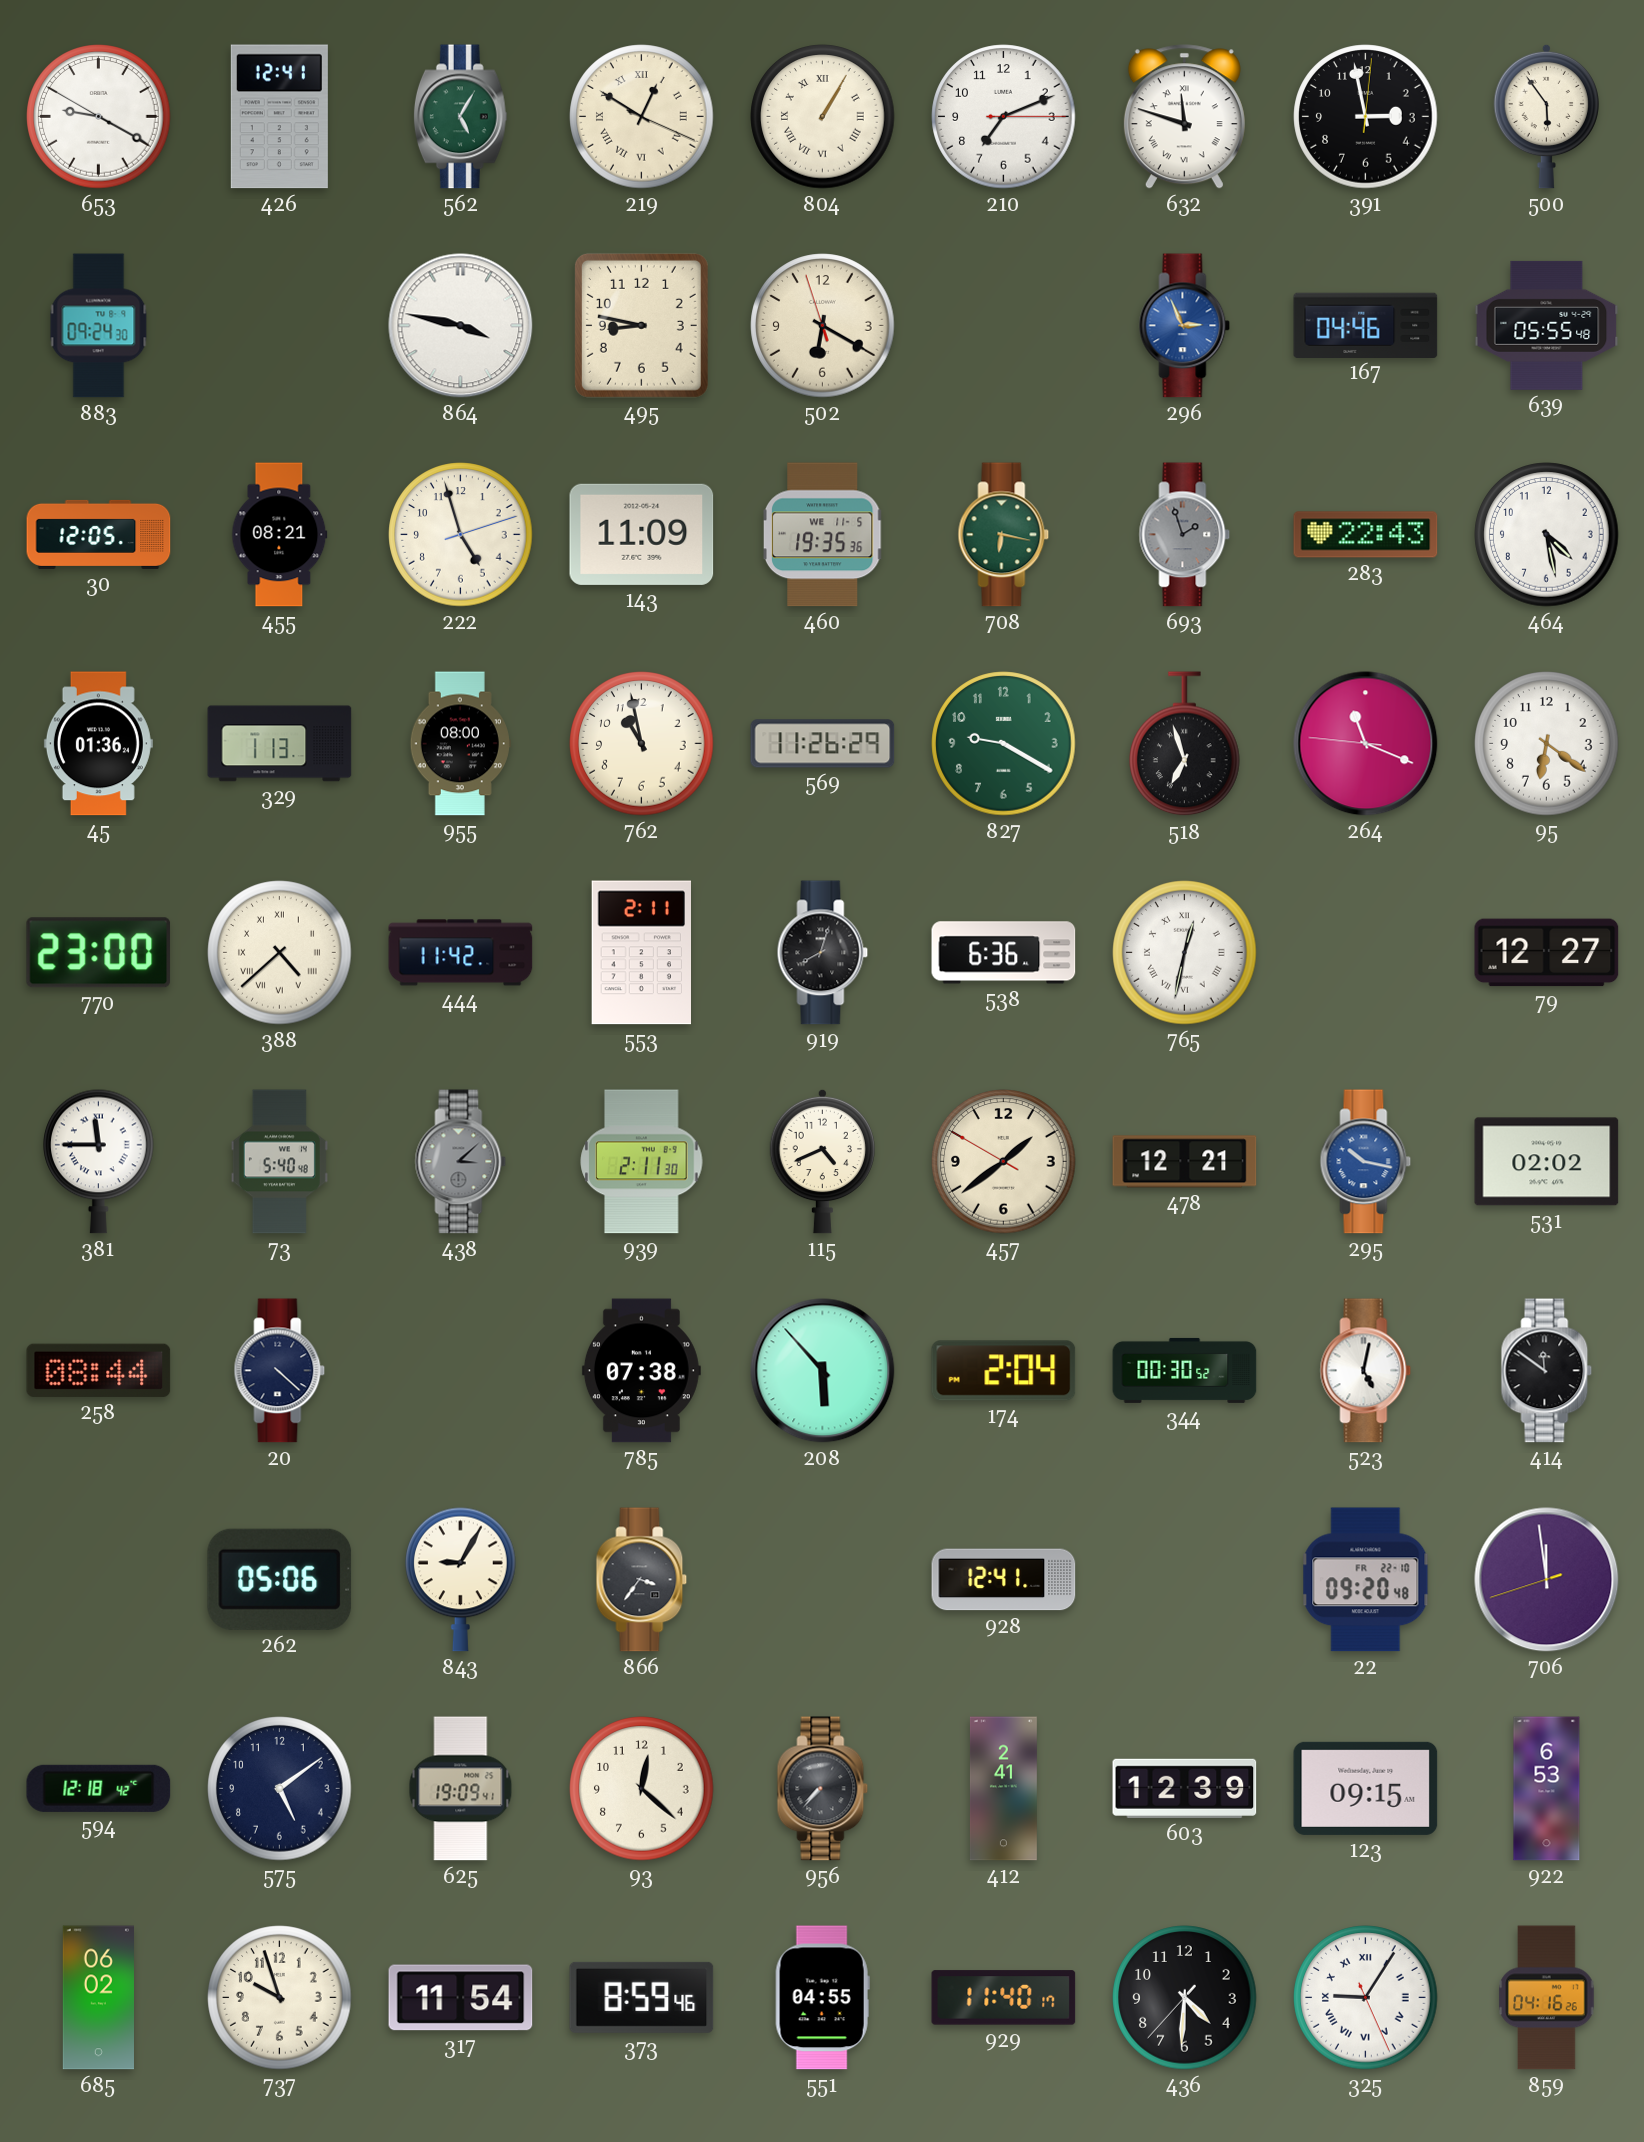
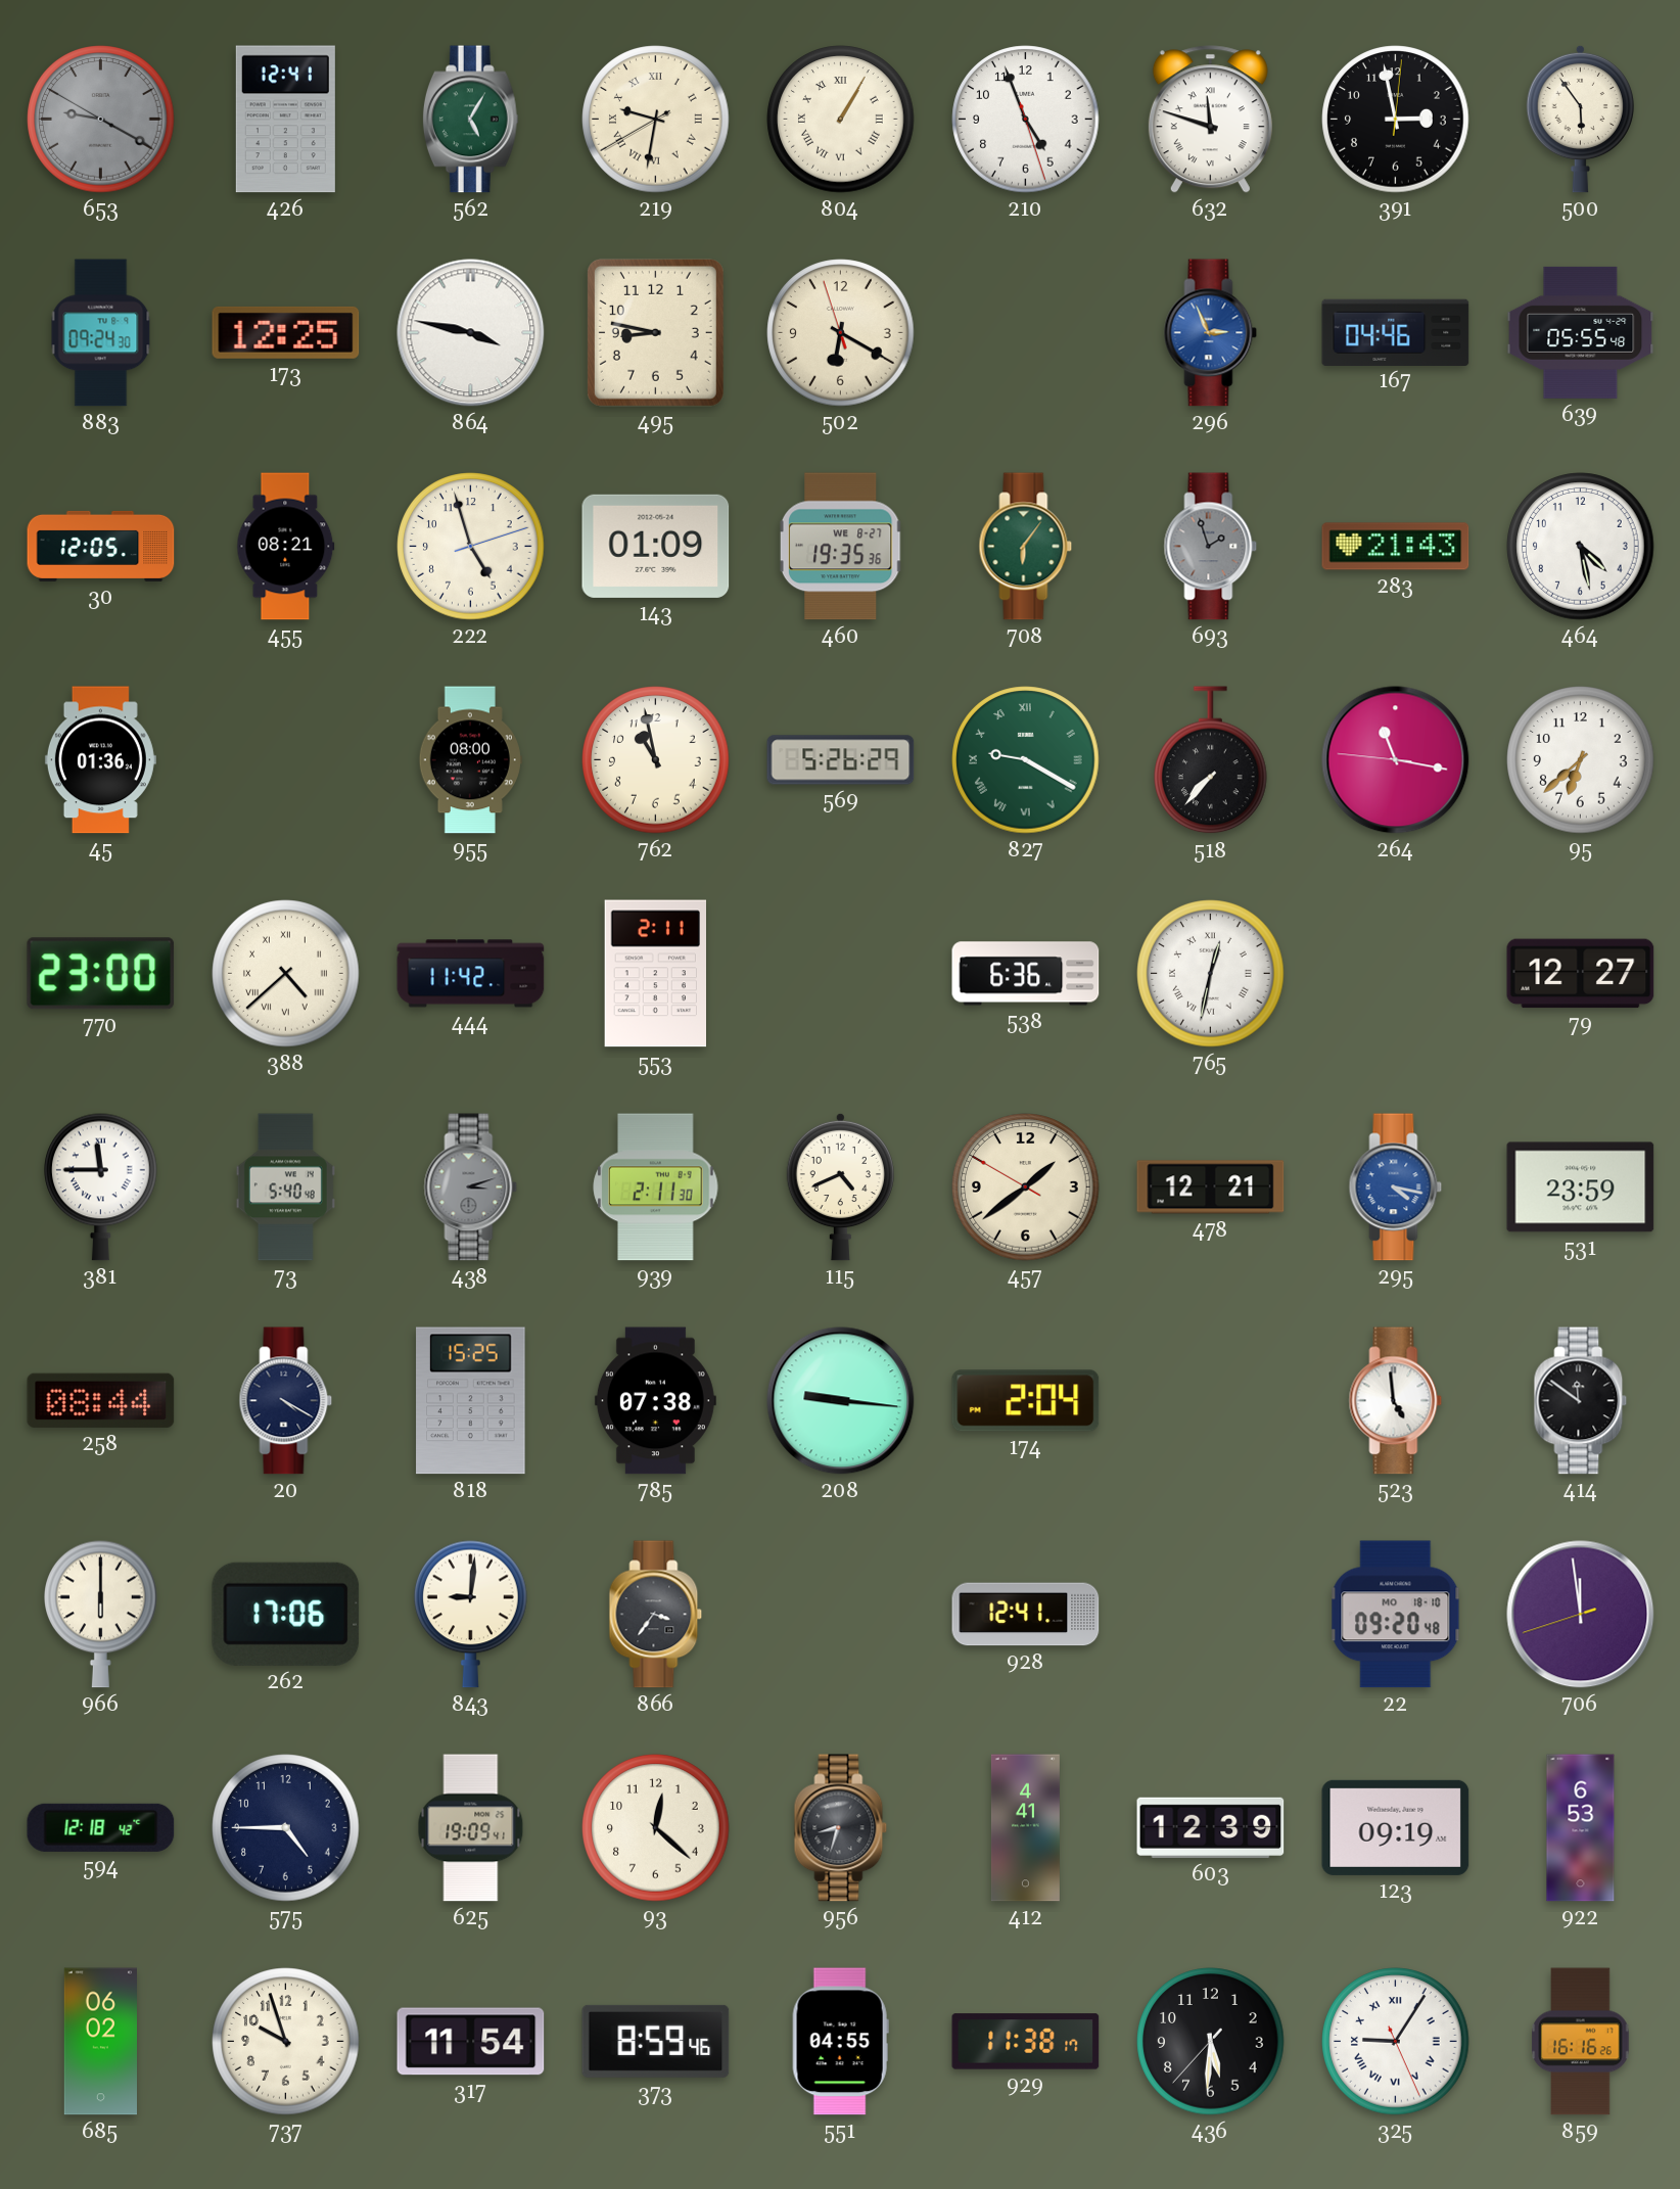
653 dial: white -> grey (101, 120)
219: 12:50 -> 9:31 (656, 120)
210: 7:11 -> 4:56 (1026, 120)
173: none -> 12:25 (286, 332)
143: 11:09 -> 01:09 (656, 546)
460 date: WE 11-5 -> WE 8-27 (840, 547)
708: 6:17 -> 6:06 (1026, 547)
283: 22:43 -> 21:43 (1396, 547)
329: 1:13 -> none (280, 744)
569: 11:26 -> 5:26 (841, 760)
827 numerals: Arabic -> Roman (1026, 760)
518: 6:57 -> 7:37 (1211, 760)
264: 11:18 -> 11:16 (1396, 760)
95: 6:21 -> 6:38 (1581, 760)
919: 8:03 -> none (823, 953)
438: 3:08 -> 3:12 (471, 1187)
295: 10:17 -> 4:17 (1396, 1187)
531: 02:02 -> 23:59 (1581, 1187)
20: 4:22 -> 4:20 (286, 1401)
818: none -> 15:25 (471, 1401)
208: 5:53 -> 9:16 (841, 1401)
344: 00:30 -> none (1185, 1370)
523: 5:02 -> 4:59 (1396, 1401)
966: none -> 6:00 (101, 1614)
262: 05:06 -> 17:06 (286, 1614)
843: 9:05 -> 9:01 (471, 1614)
22 date: FR 22-10 -> MO 18-10 (1396, 1615)
575: 5:09 -> 4:45 (286, 1828)
956: 7:37 -> 8:33 (841, 1828)
412: 2:41 -> 4:41 (1025, 1828)
123: 09:15 -> 09:19 (1396, 1827)
929: 11:40 -> 11:38 (1026, 2042)
436: 4:30 -> 5:30 (1211, 2042)
859: 04:16 -> 16:16 (1581, 2042)
